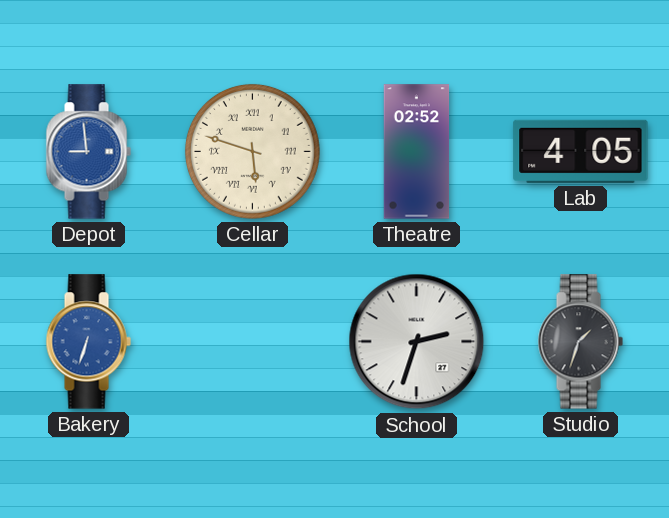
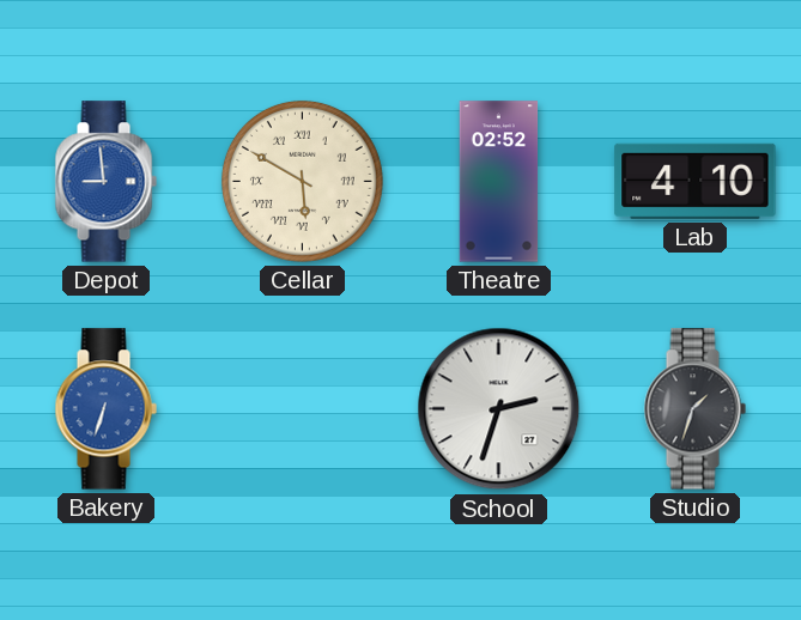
Cellar: 5:48 -> 5:50 (302, 181)
Lab: 4:05 -> 4:10 (696, 181)
